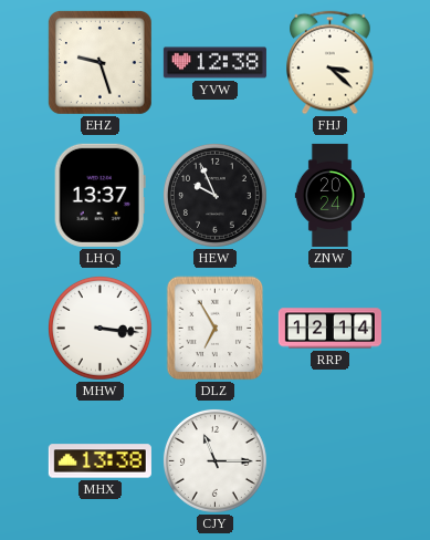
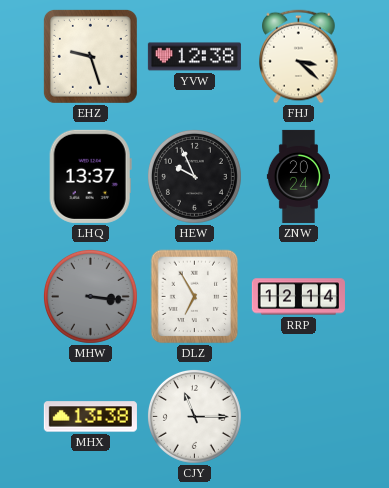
MHW dial: white -> grey (90, 296)
